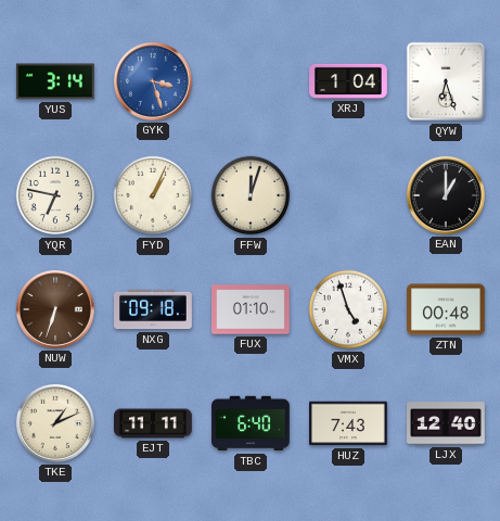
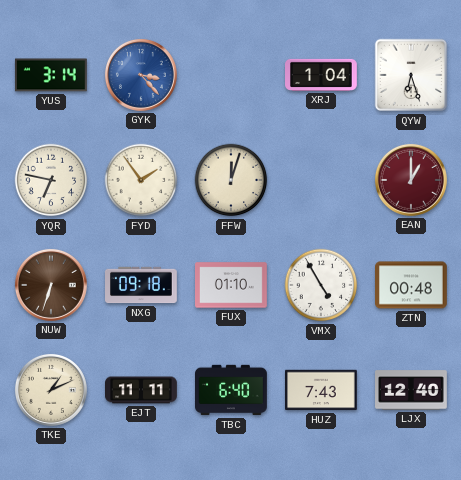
GYK: 3:27 -> 3:23 (141, 75)
FYD: 1:04 -> 1:54 (141, 180)
EAN dial: black -> burgundy (411, 180)
VMX: 4:57 -> 4:55 (321, 285)
